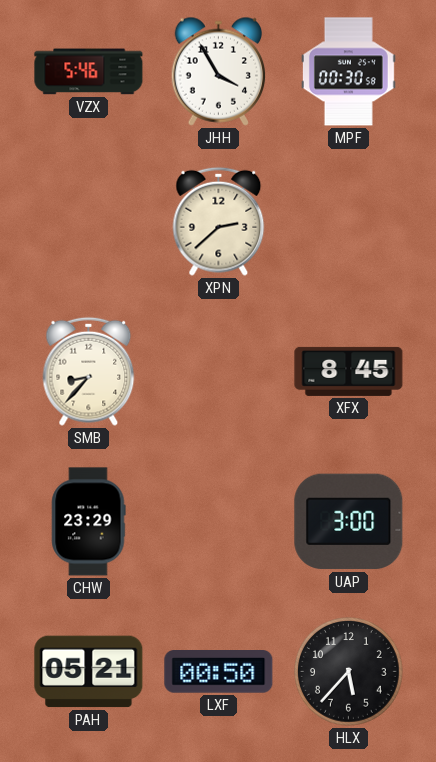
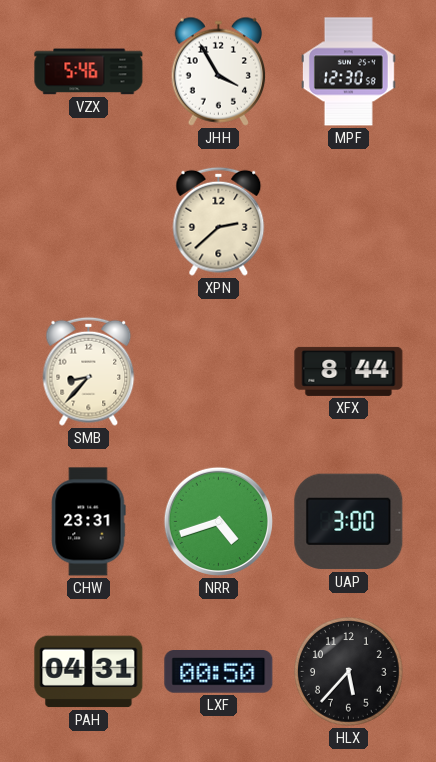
MPF: 00:30 -> 12:30 (348, 72)
XFX: 8:45 -> 8:44 (349, 371)
CHW: 23:29 -> 23:31 (89, 522)
NRR: none -> 4:42 (218, 521)
PAH: 05:21 -> 04:31 (89, 672)
